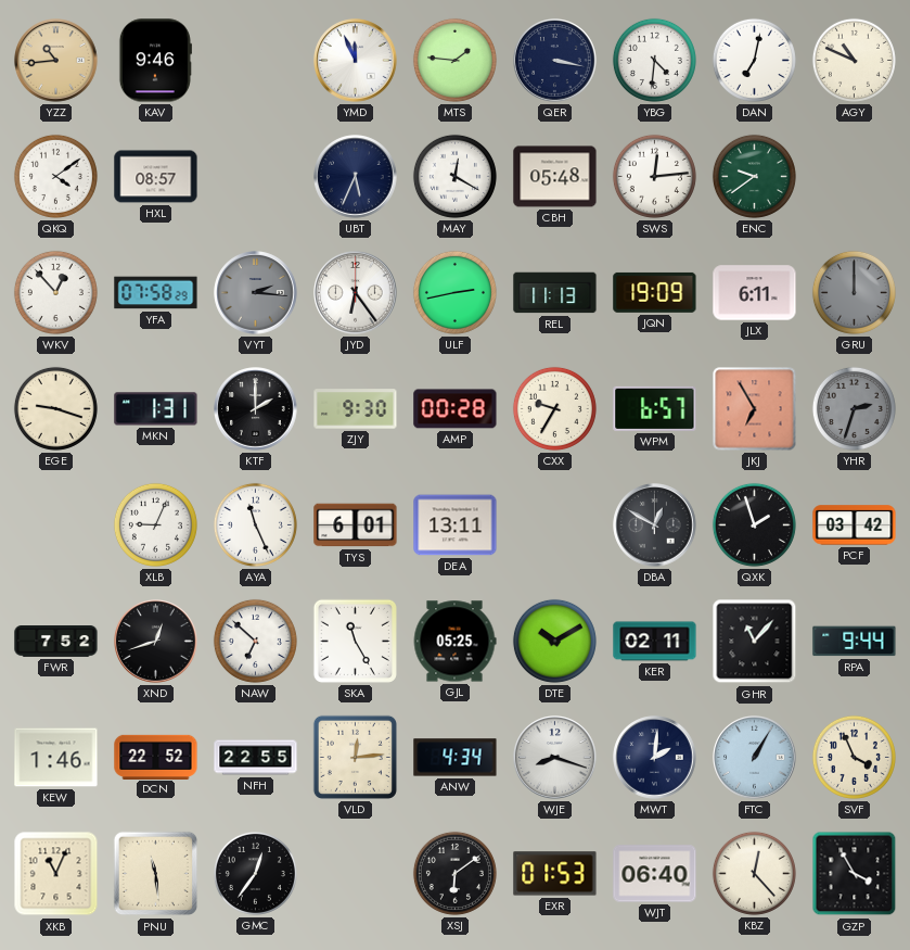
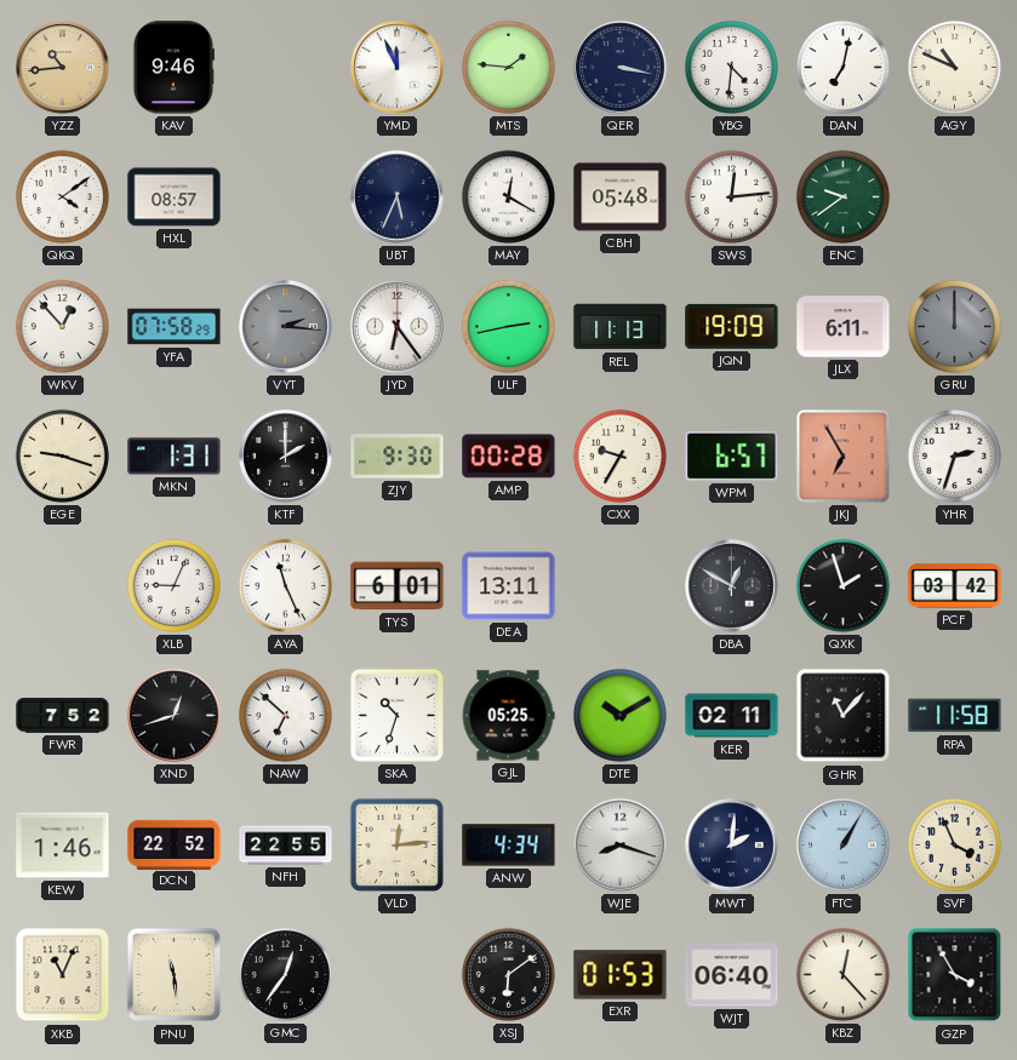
YHR dial: grey -> white (954, 455)
SKA: 11:25 -> 10:33 (396, 715)
RPA: 9:44 -> 11:58 (955, 716)
